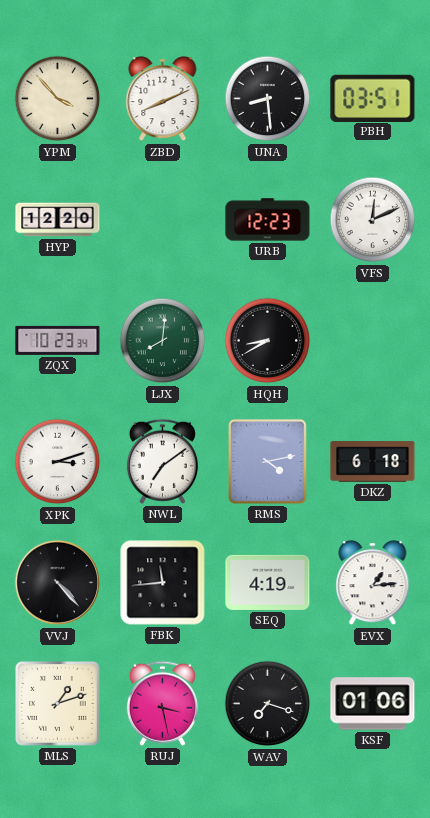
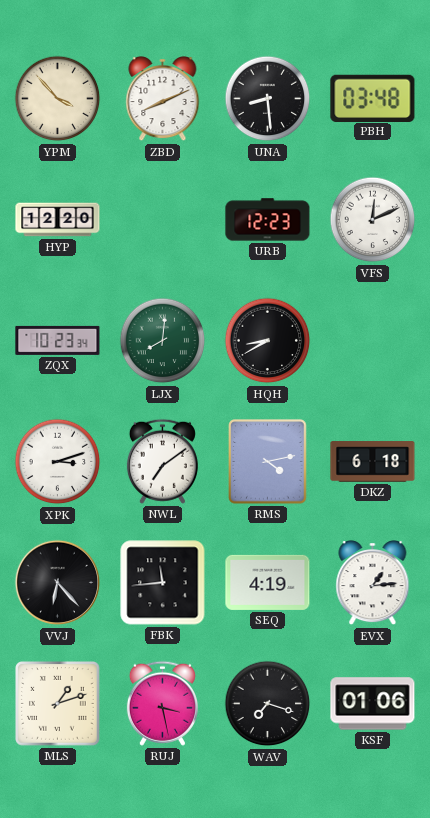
PBH: 03:51 -> 03:48 (373, 98)
VVJ: 4:23 -> 6:23 (57, 583)
